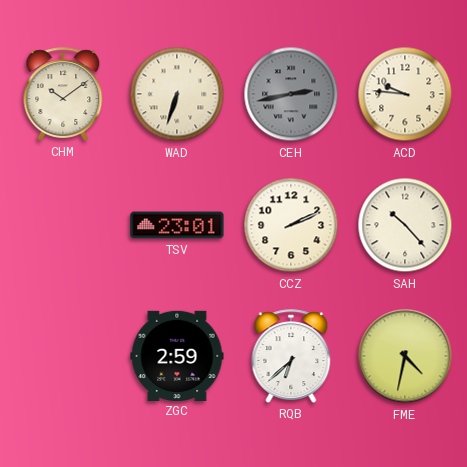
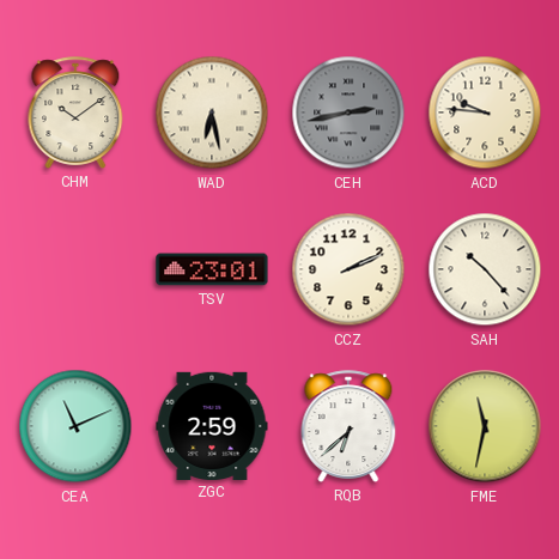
WAD: 6:33 -> 6:28 (212, 113)
CEA: none -> 11:11 (75, 426)
FME: 4:32 -> 11:32 (485, 426)
